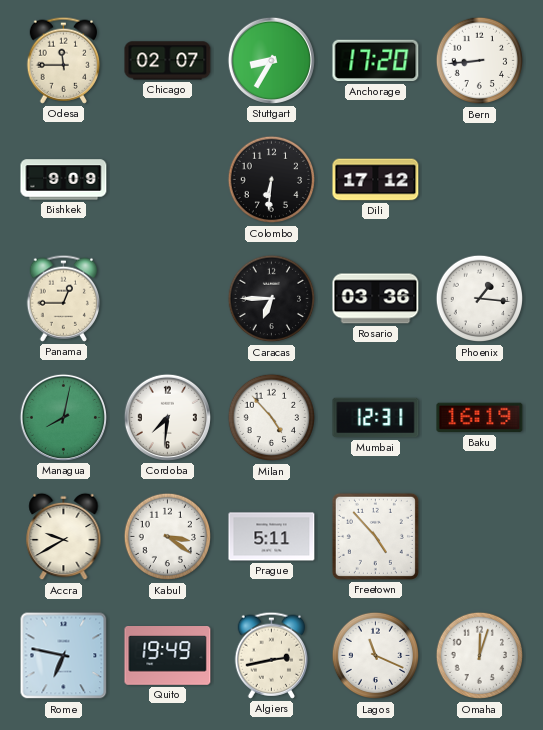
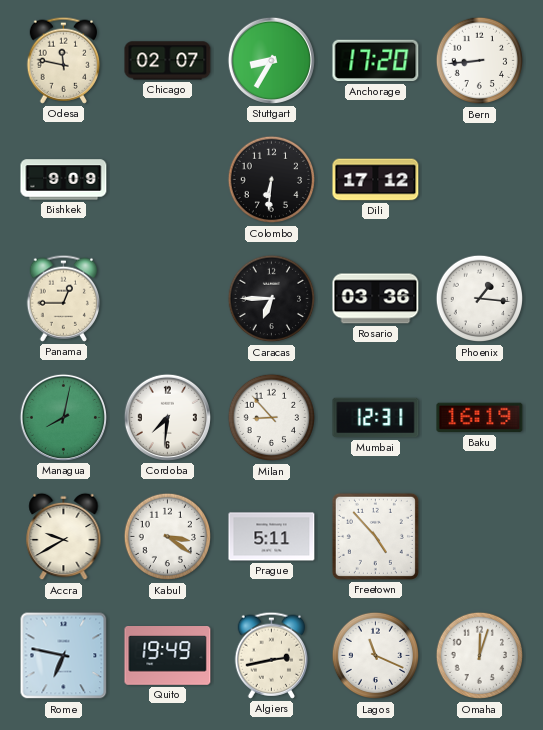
Odesa: 11:45 -> 11:47 (64, 60)
Milan: 4:53 -> 8:53 (272, 418)
